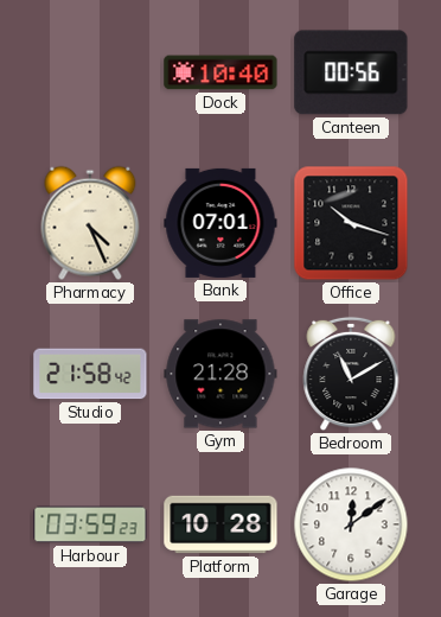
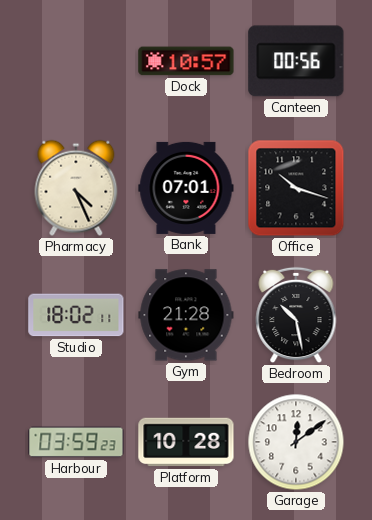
Dock: 10:40 -> 10:57 (186, 61)
Studio: 21:58 -> 18:02 (76, 315)
Bedroom: 11:10 -> 10:28 (296, 315)
